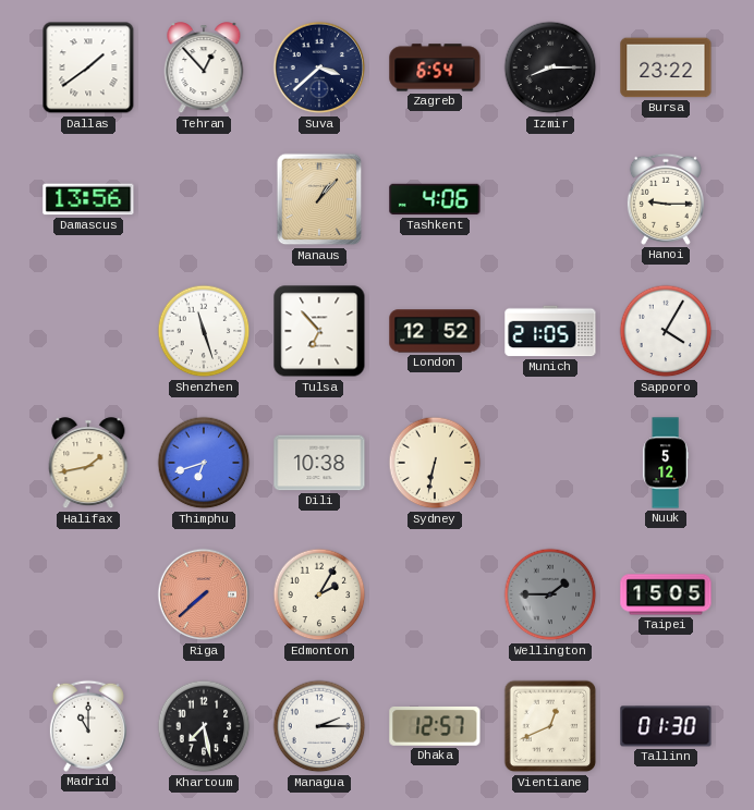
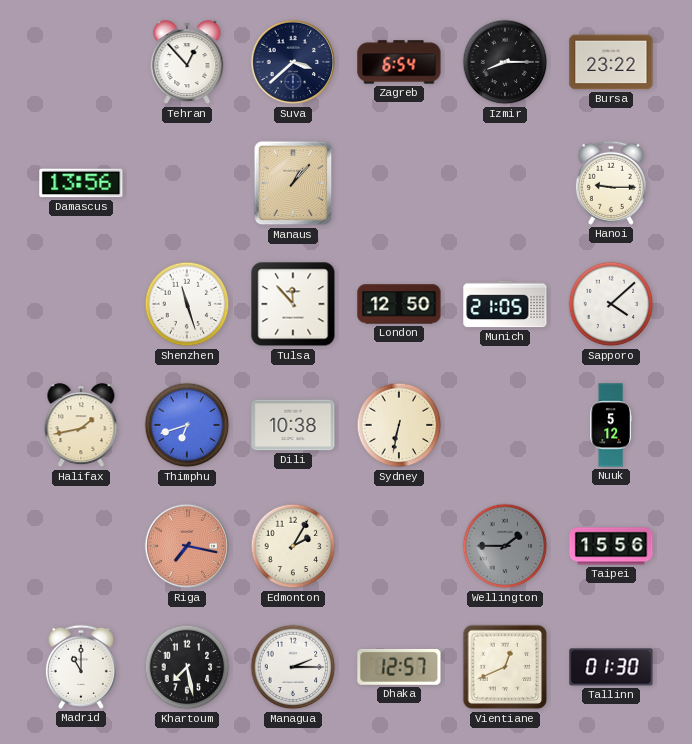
Dallas: 1:39 -> none (88, 67)
Tashkent: 4:06 -> none (435, 199)
Tulsa: 6:53 -> 11:53 (293, 304)
London: 12:52 -> 12:50 (399, 304)
Sapporo: 4:05 -> 4:08 (611, 304)
Riga: 7:38 -> 7:17 (187, 546)
Taipei: 15:05 -> 15:56 (611, 546)
